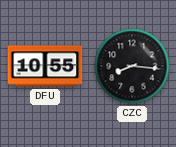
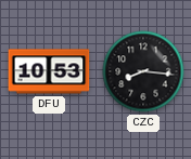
DFU: 10:55 -> 10:53 (49, 71)
